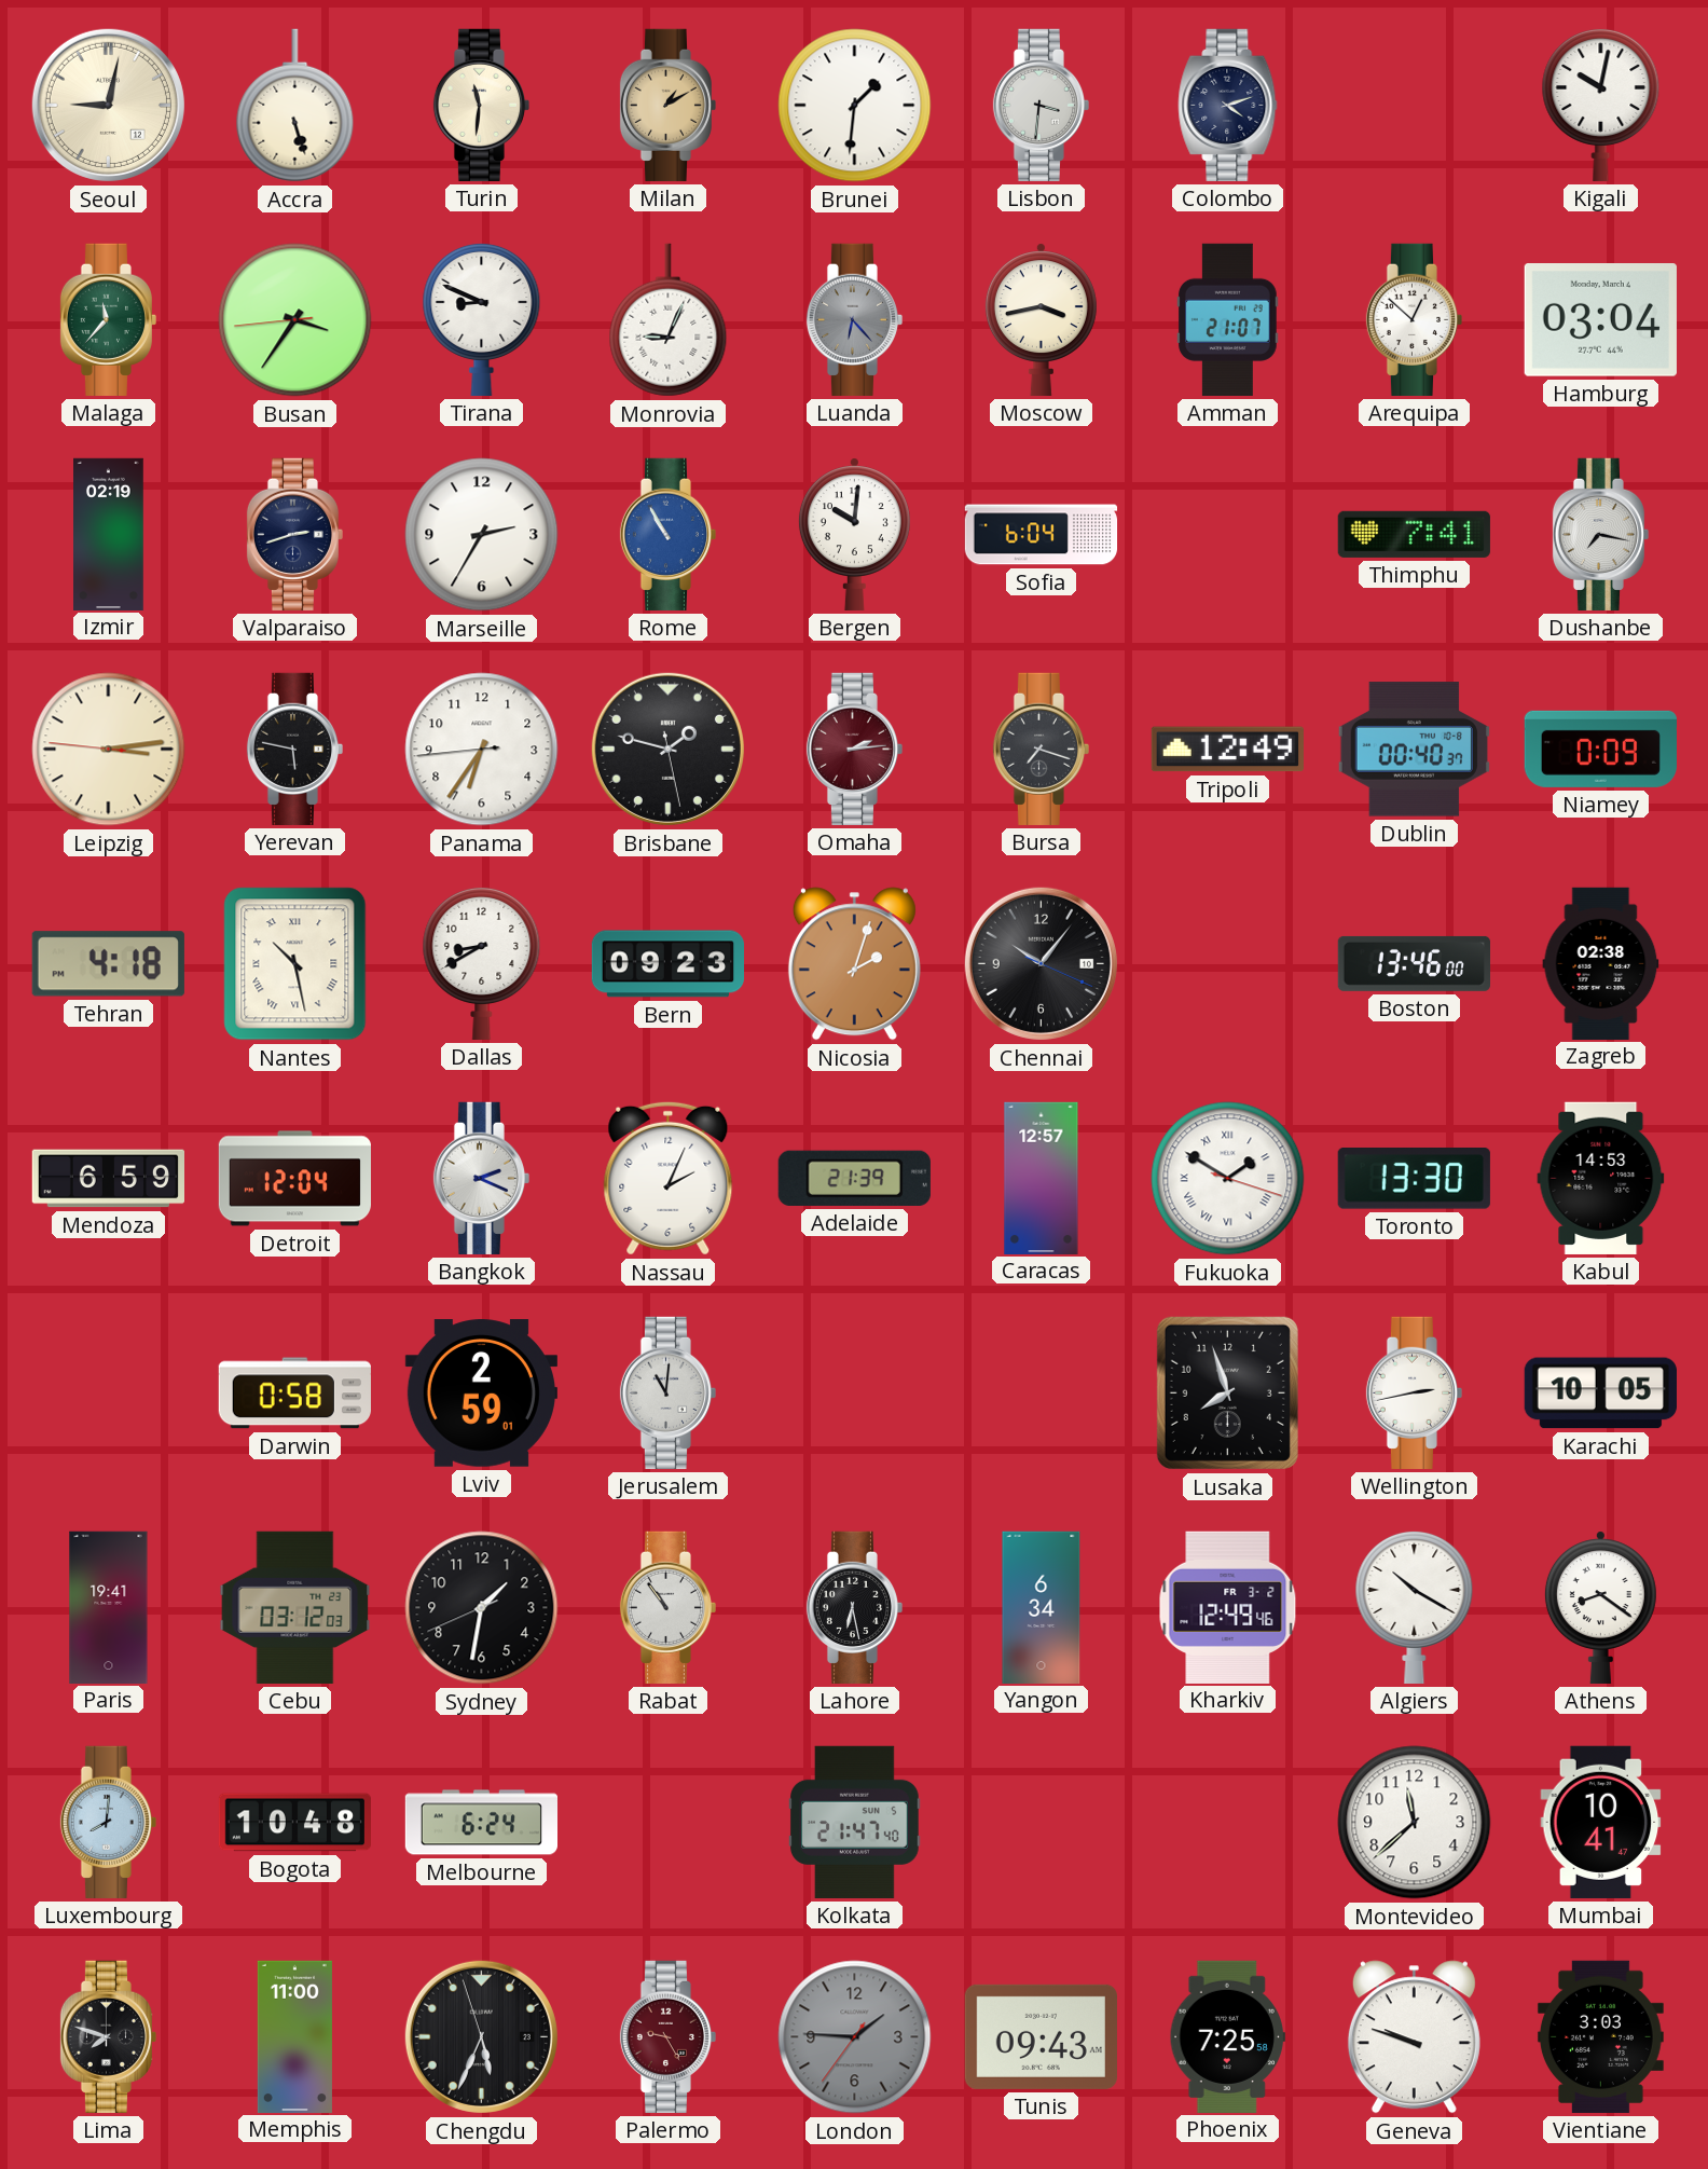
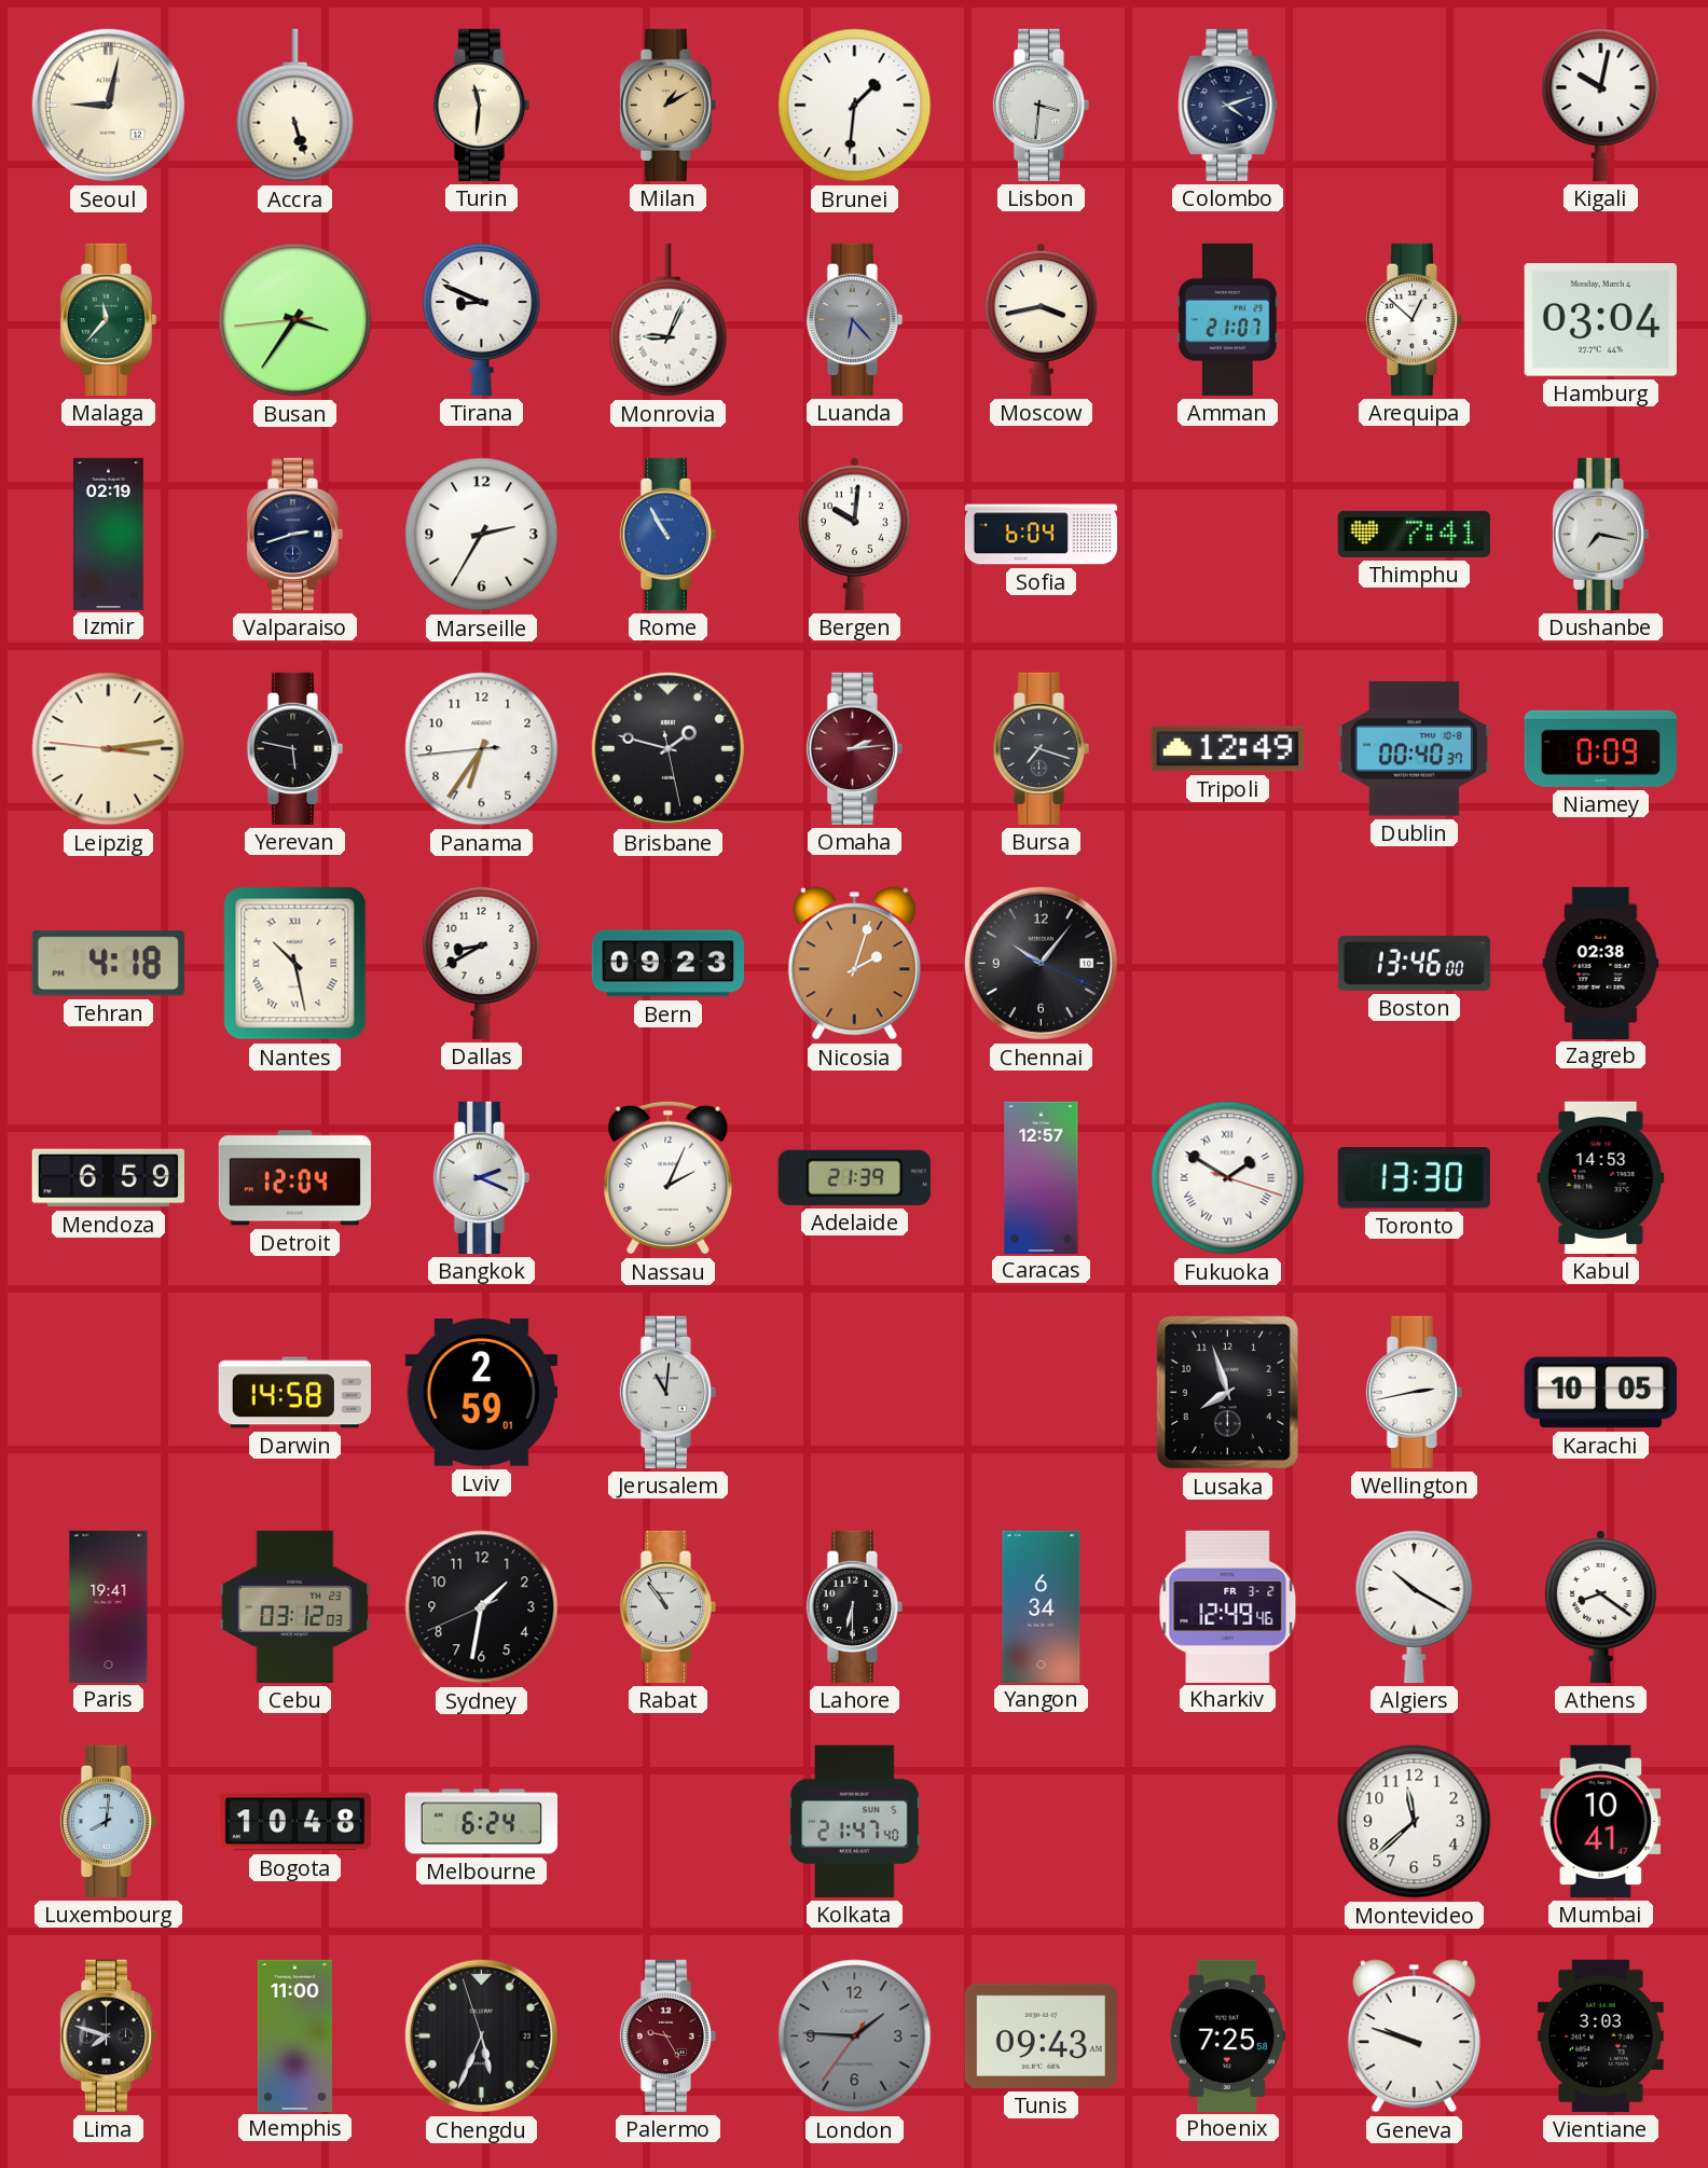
Darwin: 0:58 -> 14:58 (294, 1393)
Lahore: 6:28 -> 6:30 (854, 1606)
